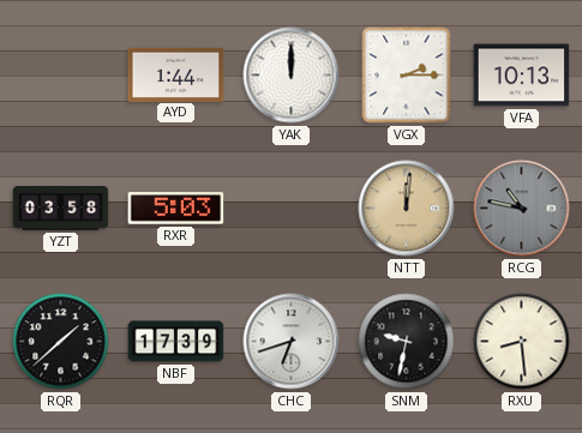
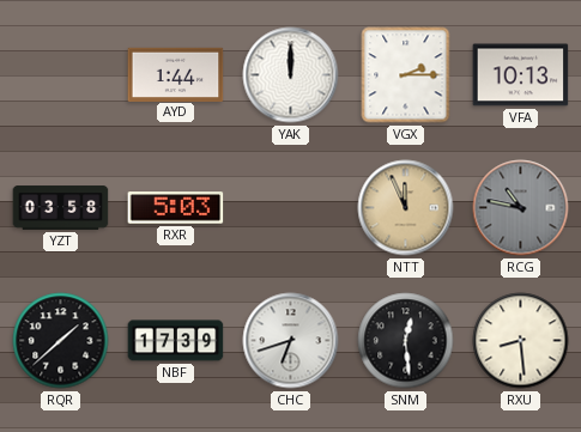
NTT: 12:01 -> 11:56 (406, 208)
SNM: 9:32 -> 12:29 (406, 341)
